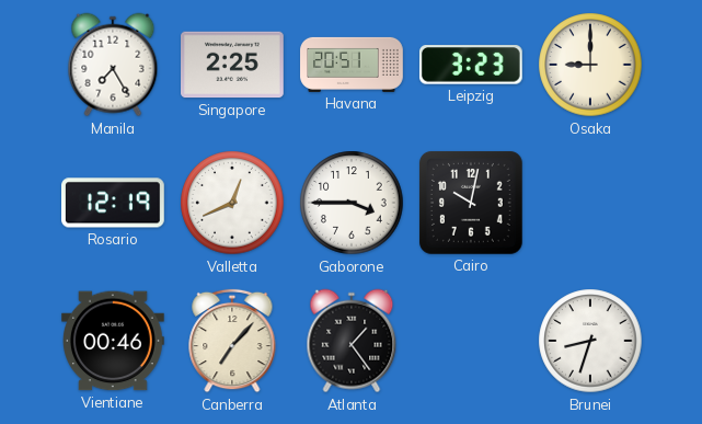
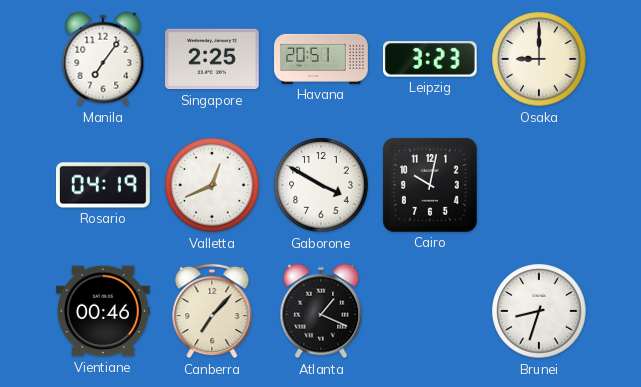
Manila: 7:25 -> 7:06 (103, 59)
Rosario: 12:19 -> 04:19 (104, 185)
Gaborone: 3:45 -> 3:50 (321, 185)
Atlanta: 1:24 -> 1:19 (321, 311)
